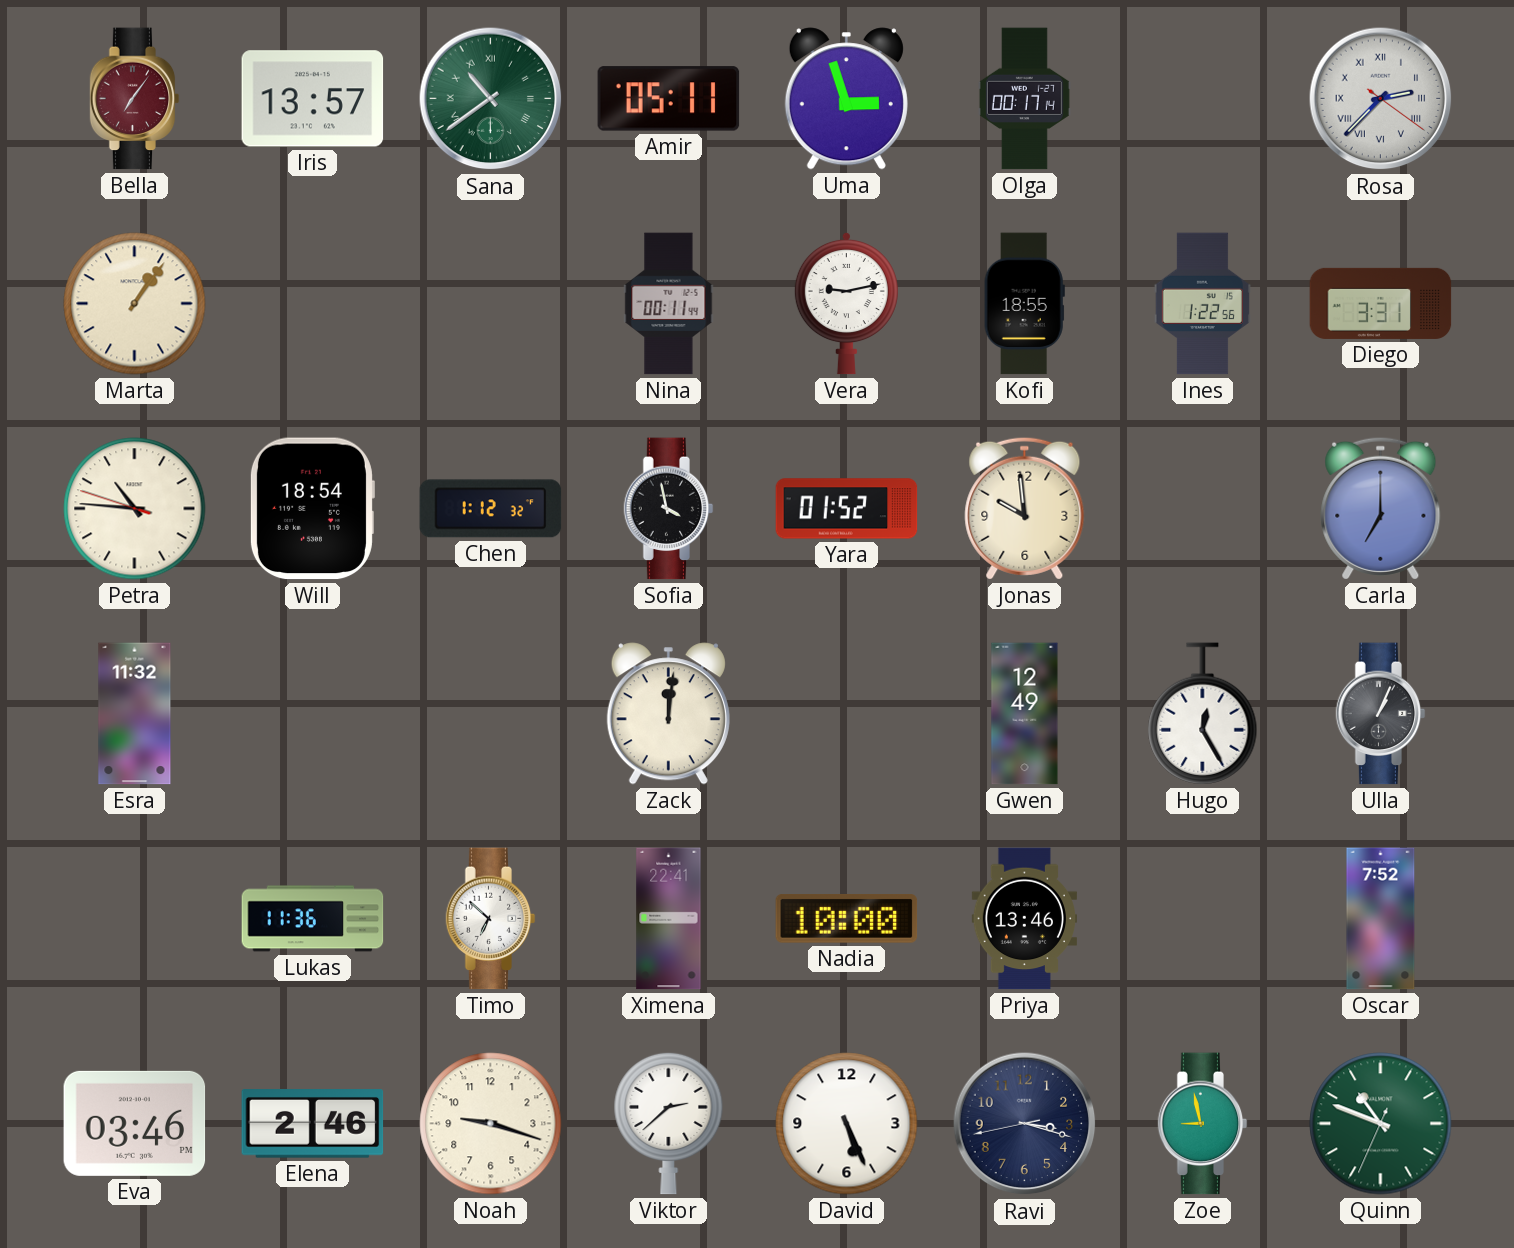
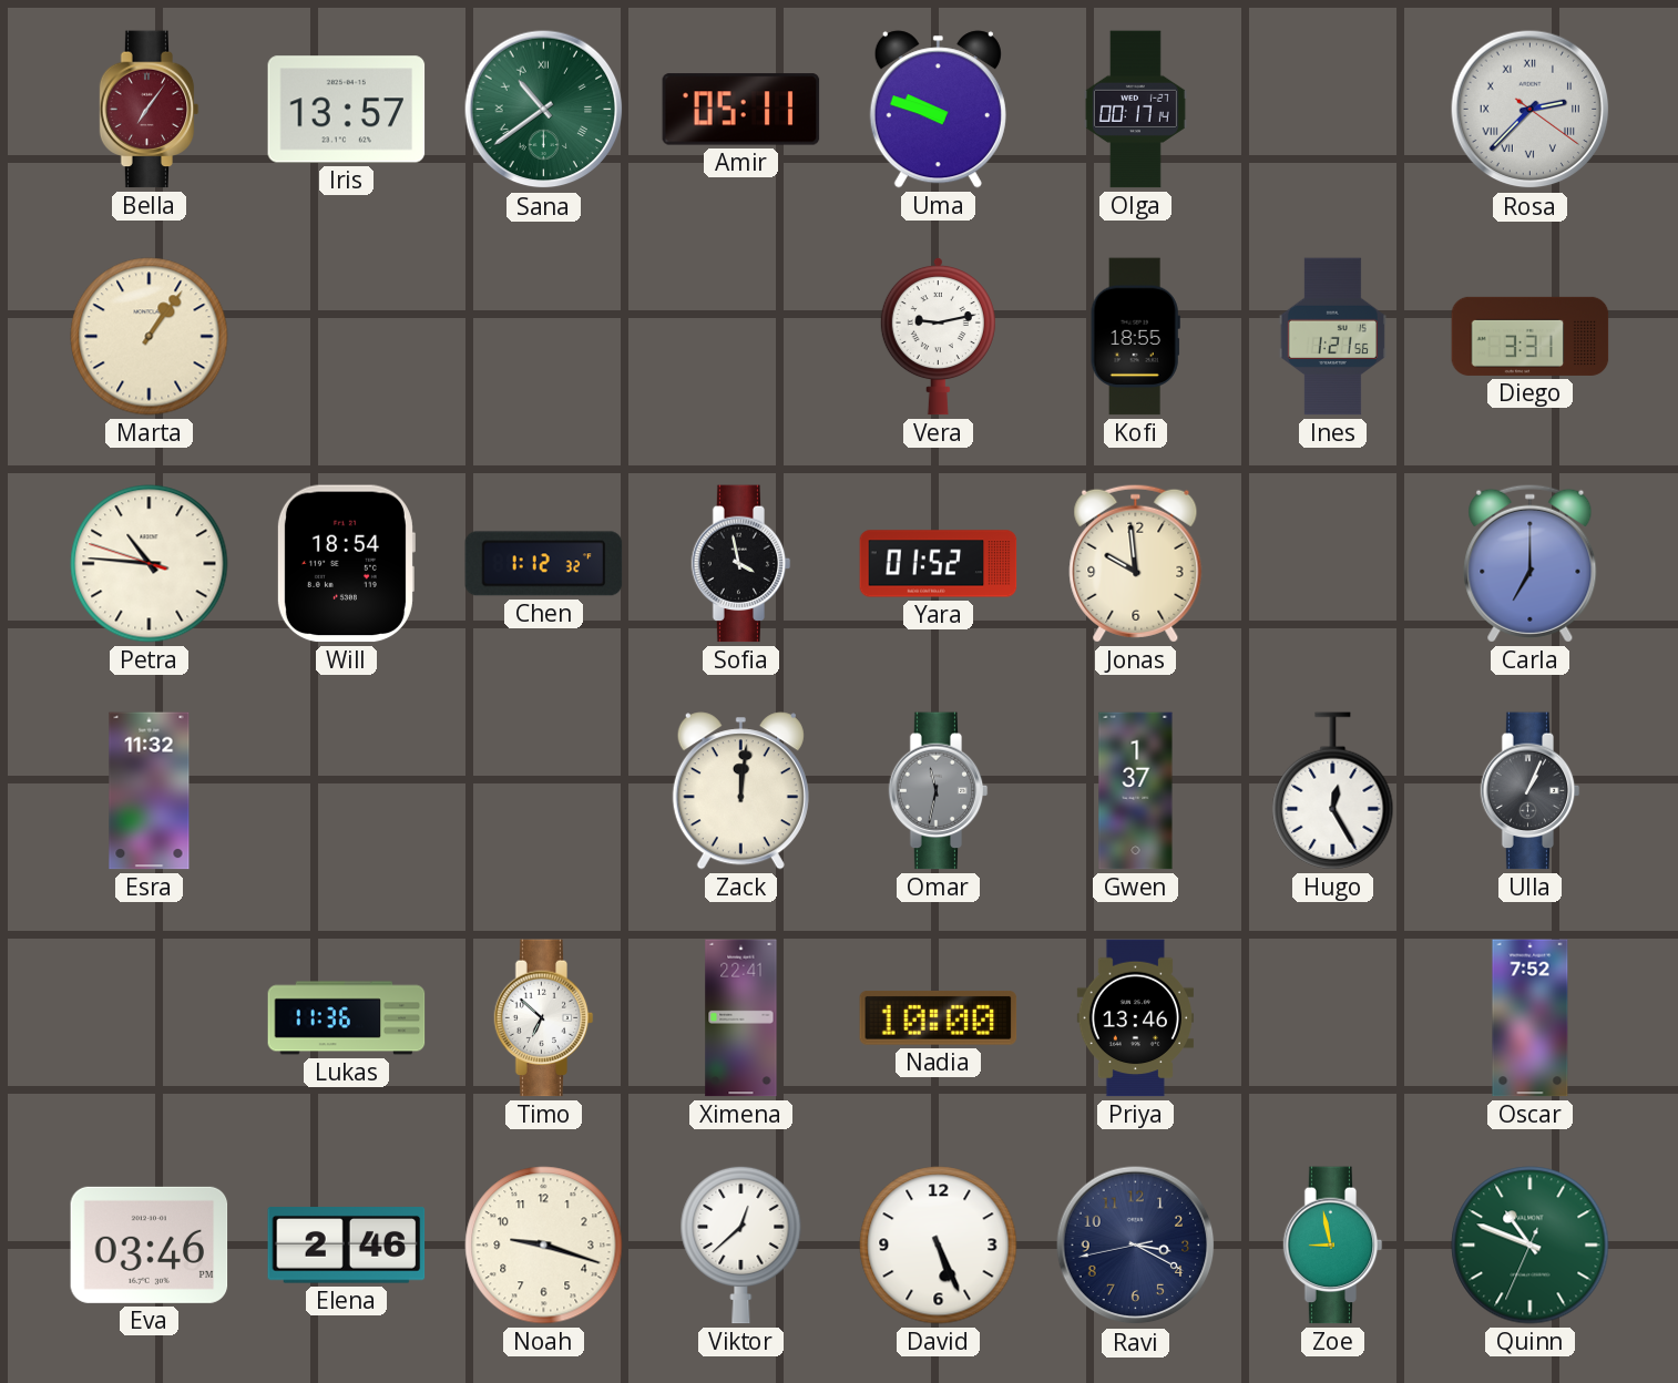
Uma: 2:57 -> 9:48 (938, 110)
Nina: 00:11 -> none (669, 304)
Ines: 1:22 -> 1:21 (1332, 337)
Omar: none -> 11:32 (939, 791)
Gwen: 12:49 -> 1:37 (1136, 791)
Viktor: 2:38 -> 12:38 (741, 1244)
Ravi: 3:17 -> 3:19 (1136, 1246)
